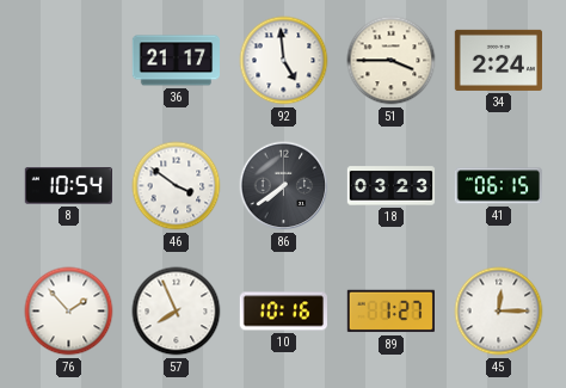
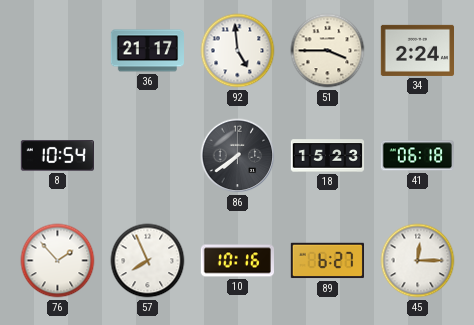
46: 3:51 -> none (177, 186)
18: 03:23 -> 15:23 (328, 156)
41: 06:15 -> 06:18 (417, 156)
89: 1:27 -> 6:27 (327, 261)
